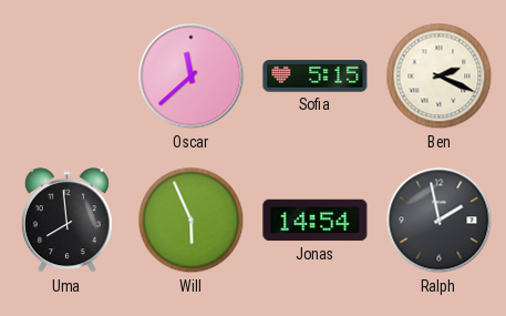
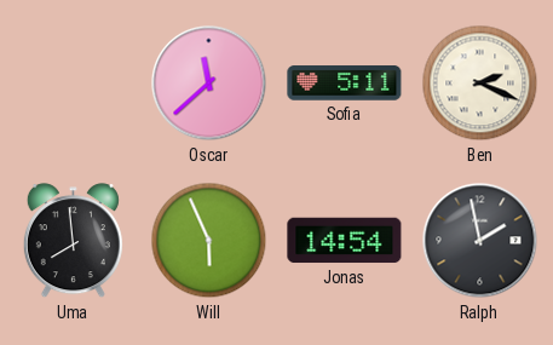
Sofia: 5:15 -> 5:11 (345, 84)
